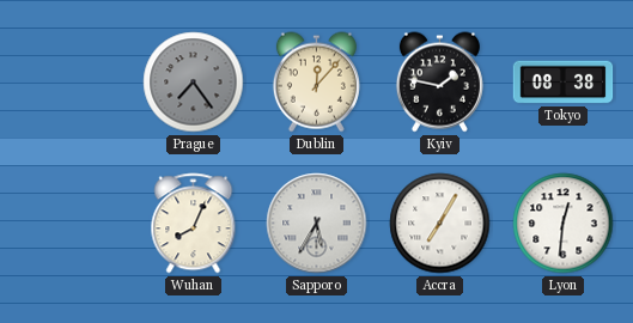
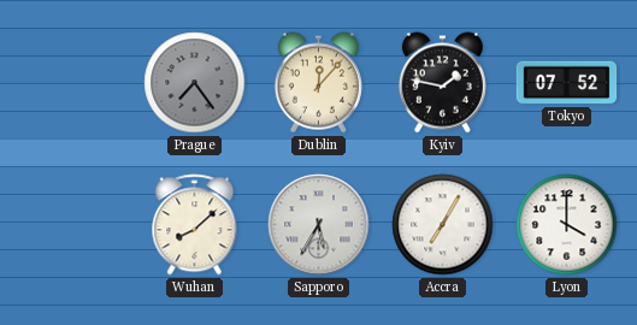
Tokyo: 08:38 -> 07:52 (567, 83)
Wuhan: 8:04 -> 8:08 (195, 225)
Lyon: 12:31 -> 4:00 (567, 225)
